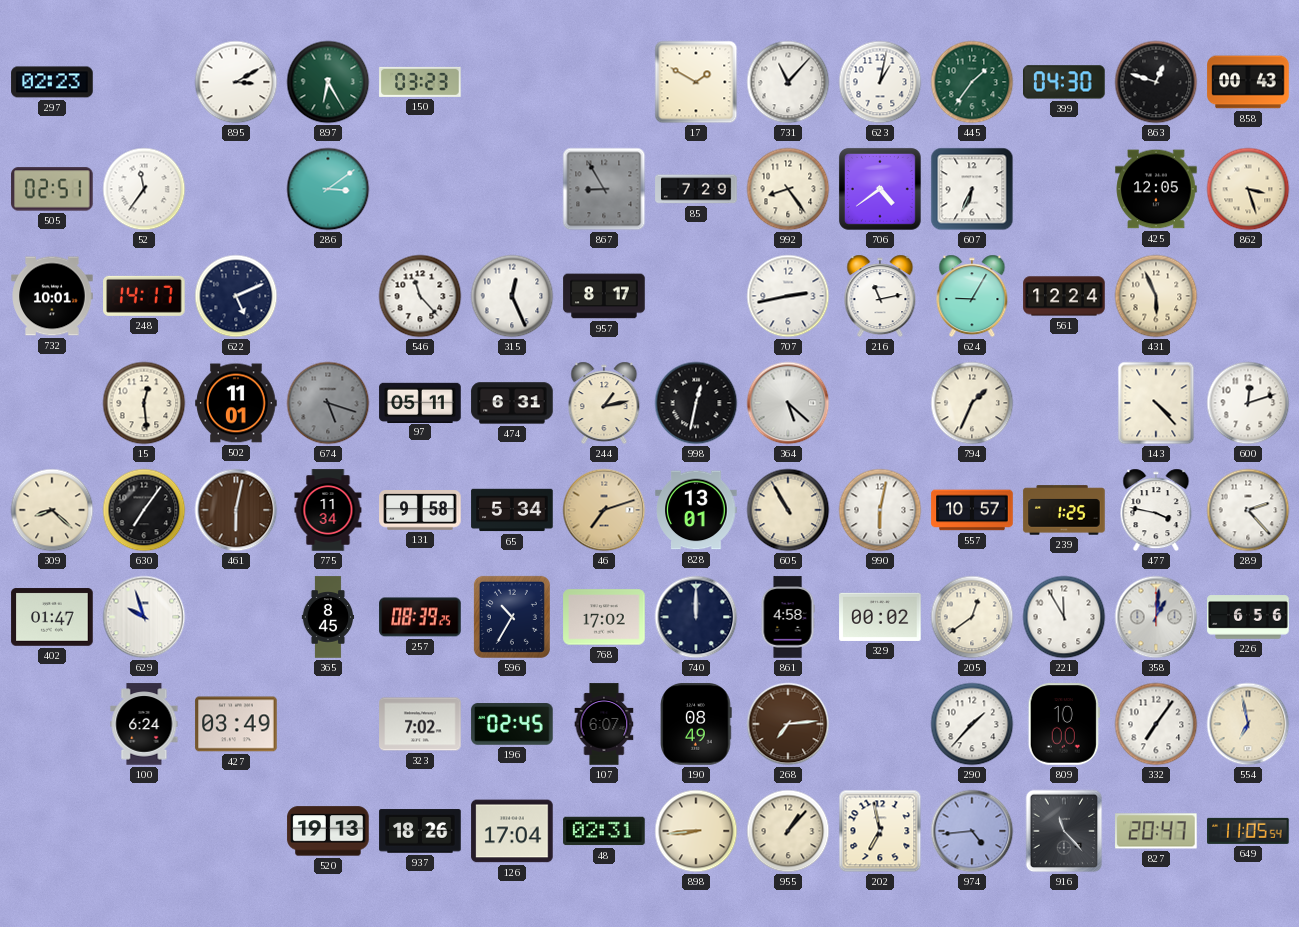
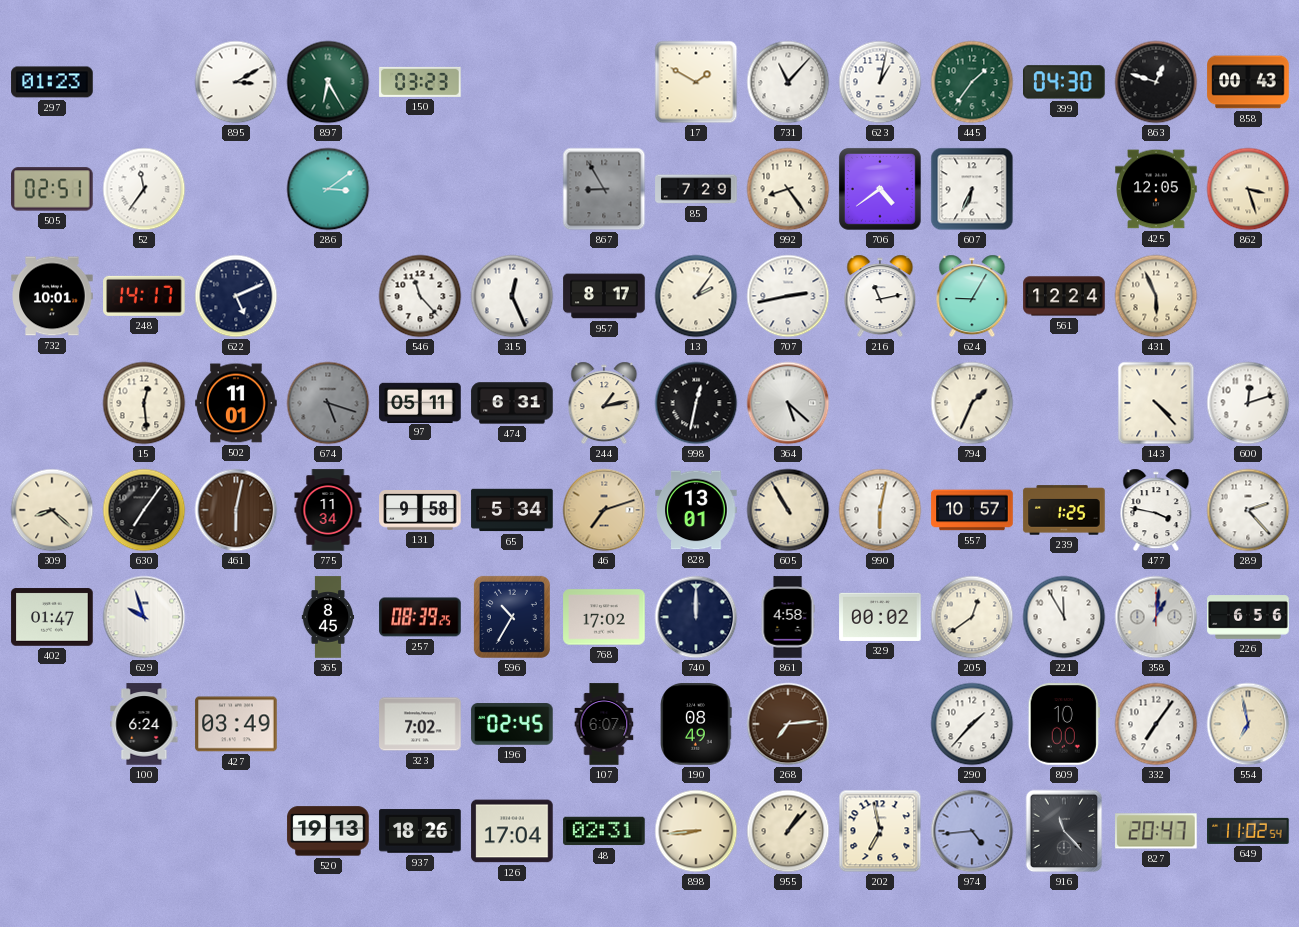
297: 02:23 -> 01:23 (52, 82)
13: none -> 2:06 (696, 296)
649: 11:05 -> 11:02 (1248, 831)
